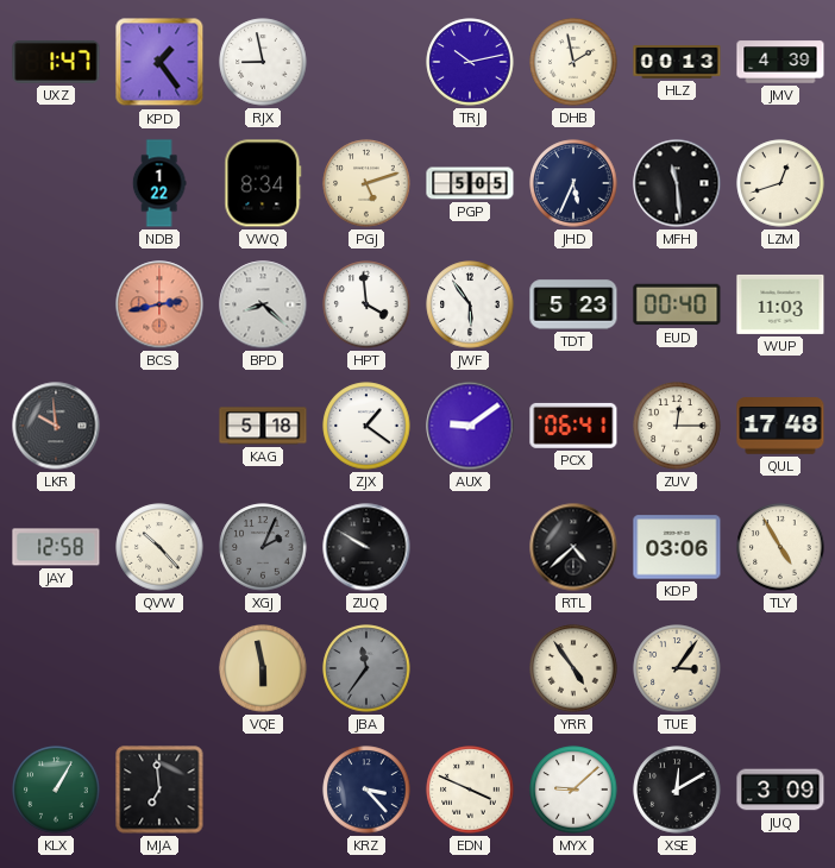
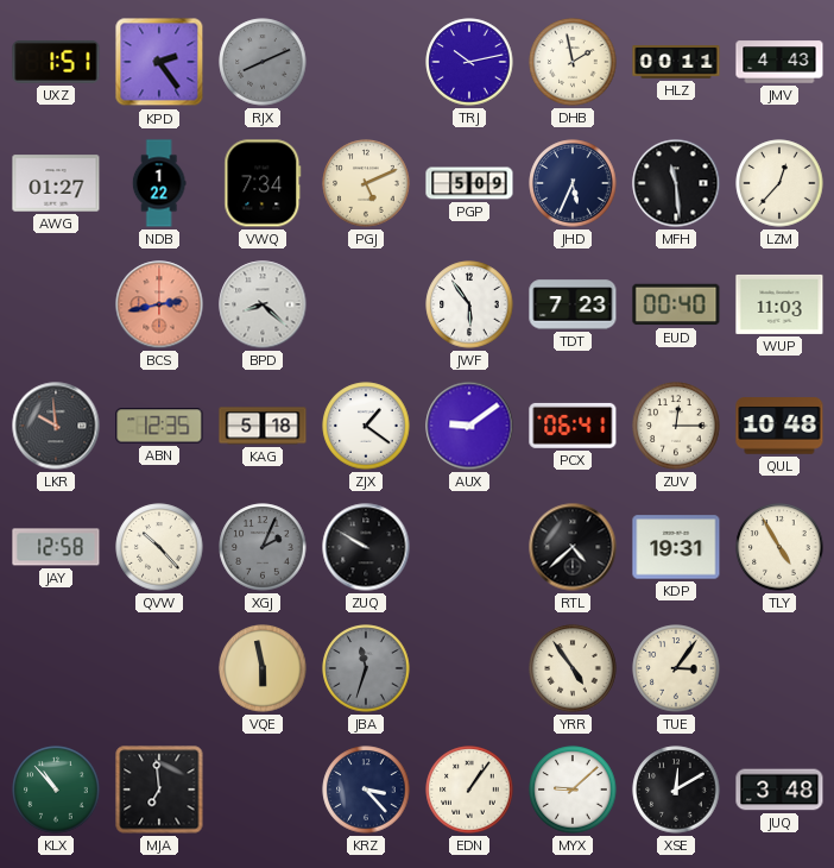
UXZ: 1:47 -> 1:51 (56, 62)
KPD: 1:24 -> 2:24 (159, 62)
RJX: 8:58 -> 8:11 (263, 62)
RJX dial: white -> grey (263, 62)
HLZ: 00:13 -> 00:11 (676, 62)
JMV: 4:39 -> 4:43 (779, 62)
AWG: none -> 01:27 (56, 183)
VWQ: 8:34 -> 7:34 (263, 183)
PGJ: 5:12 -> 5:11 (366, 183)
PGP: 5:05 -> 5:09 (469, 183)
LZM: 12:42 -> 12:37 (779, 183)
HPT: 3:59 -> none (366, 304)
TDT: 5:23 -> 7:23 (573, 304)
ABN: none -> 12:35 (159, 426)
QUL: 17:48 -> 10:48 (779, 426)
KDP: 03:06 -> 19:31 (676, 547)
JBA: 11:36 -> 11:33 (366, 668)
KLX: 1:05 -> 10:53 (56, 790)
EDN: 3:49 -> 1:06 (469, 790)
JUQ: 3:09 -> 3:48 (779, 790)
